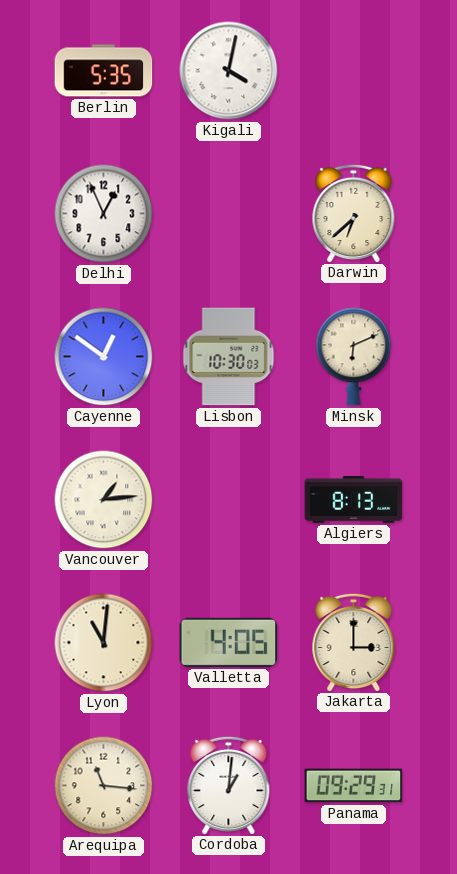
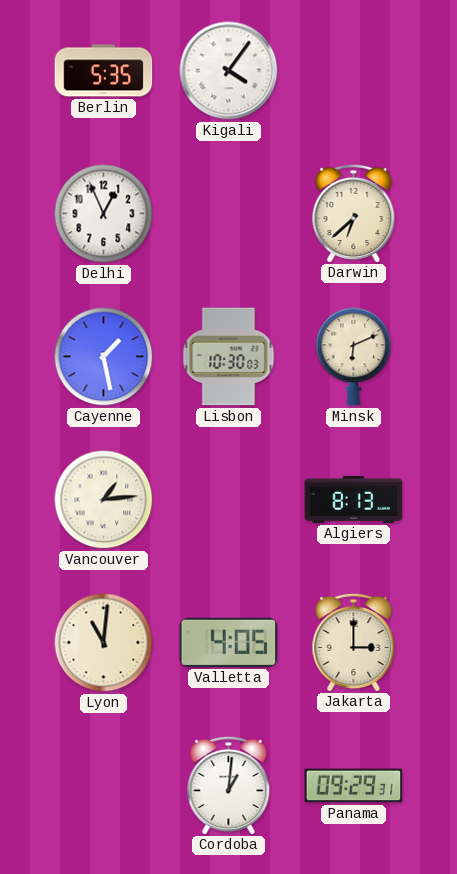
Kigali: 4:02 -> 4:06 (229, 71)
Cayenne: 12:51 -> 1:28 (104, 357)
Arequipa: 11:16 -> none (104, 786)
